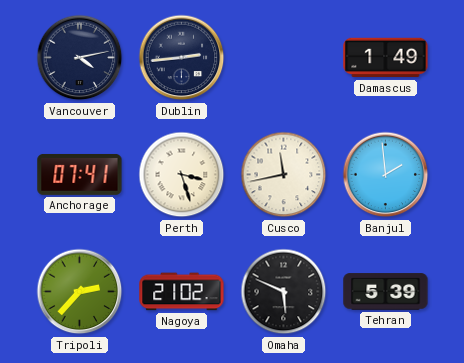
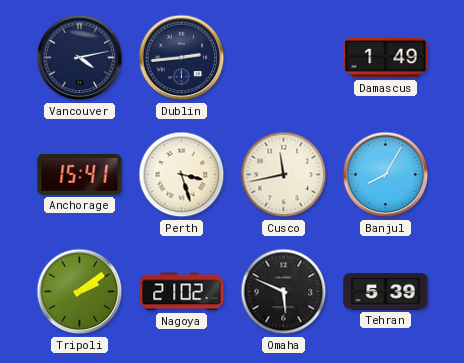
Anchorage: 07:41 -> 15:41 (80, 175)
Banjul: 1:59 -> 8:05 (386, 175)
Tripoli: 2:37 -> 2:09 (80, 292)
